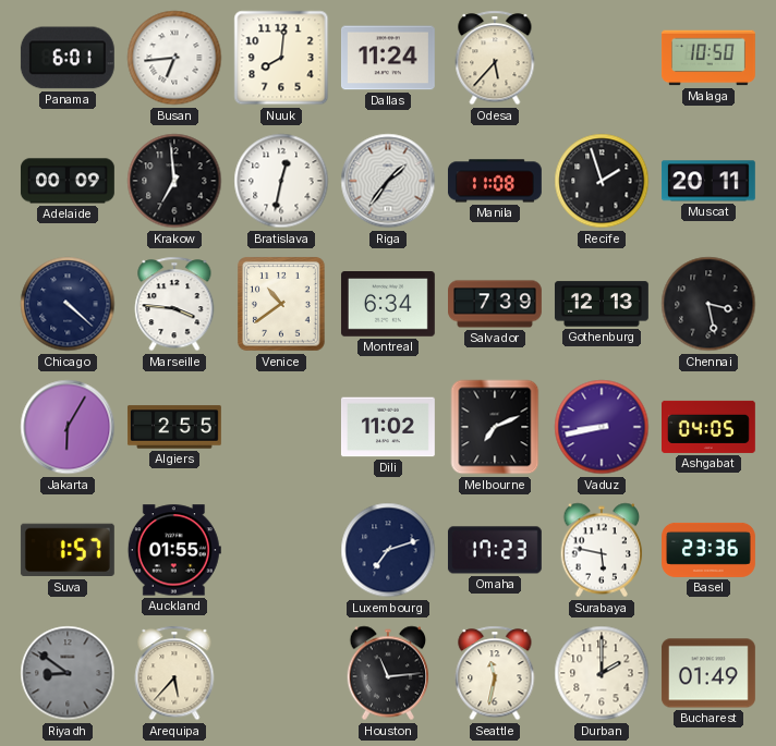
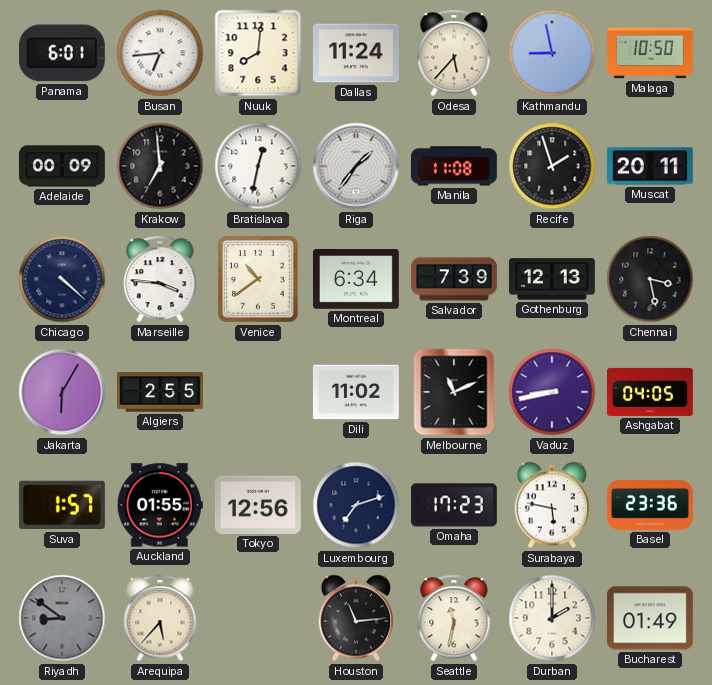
Kathmandu: none -> 8:58 (552, 53)
Melbourne: 7:11 -> 11:11 (454, 392)
Tokyo: none -> 12:56 (258, 505)
